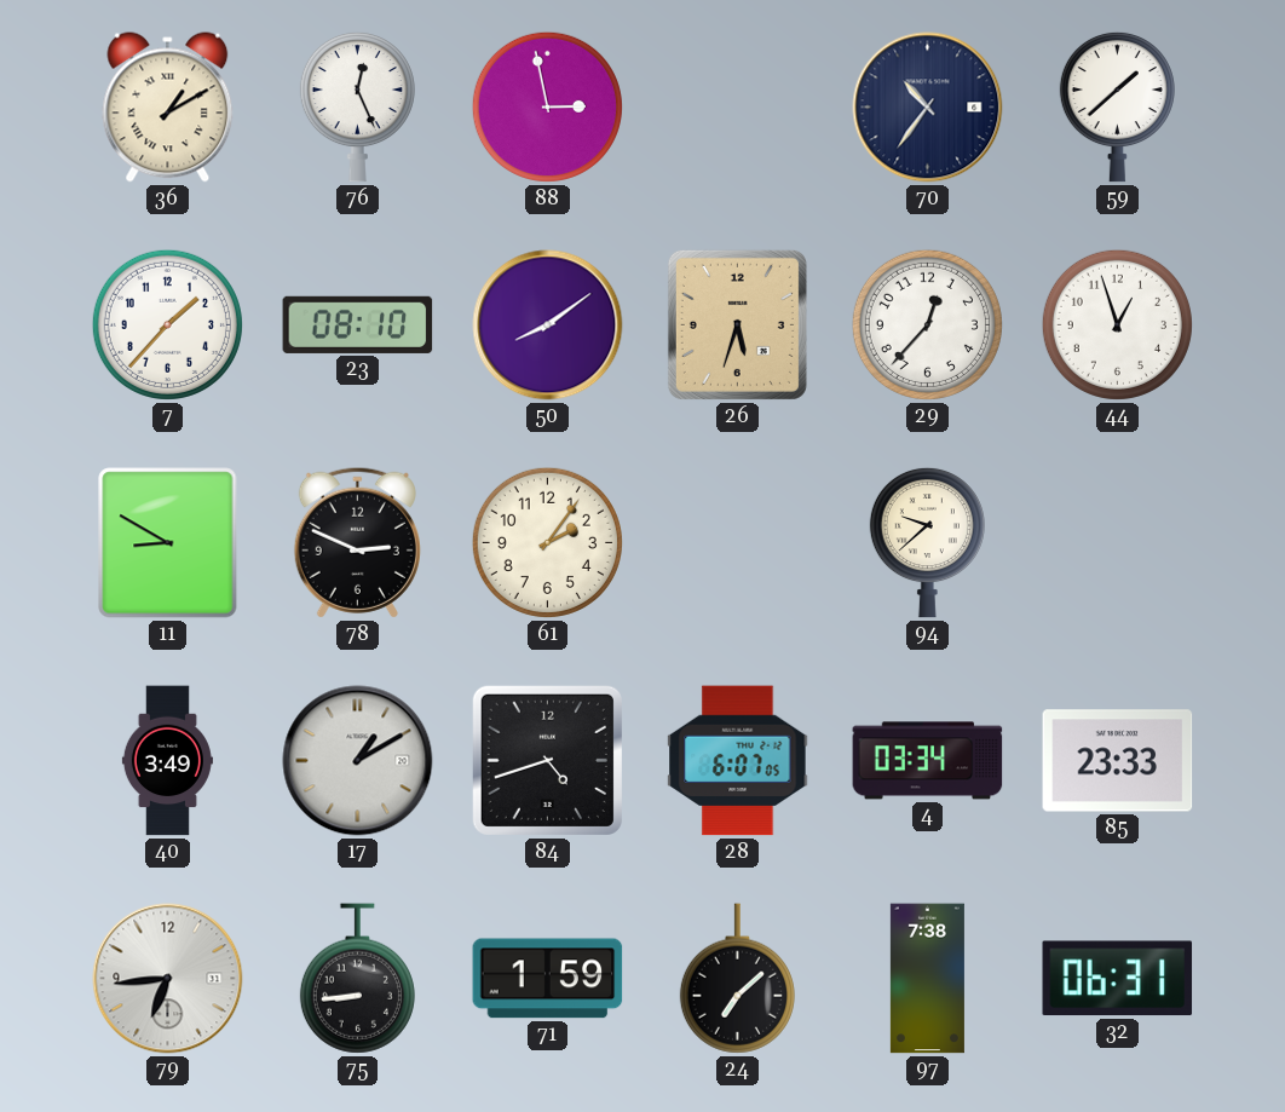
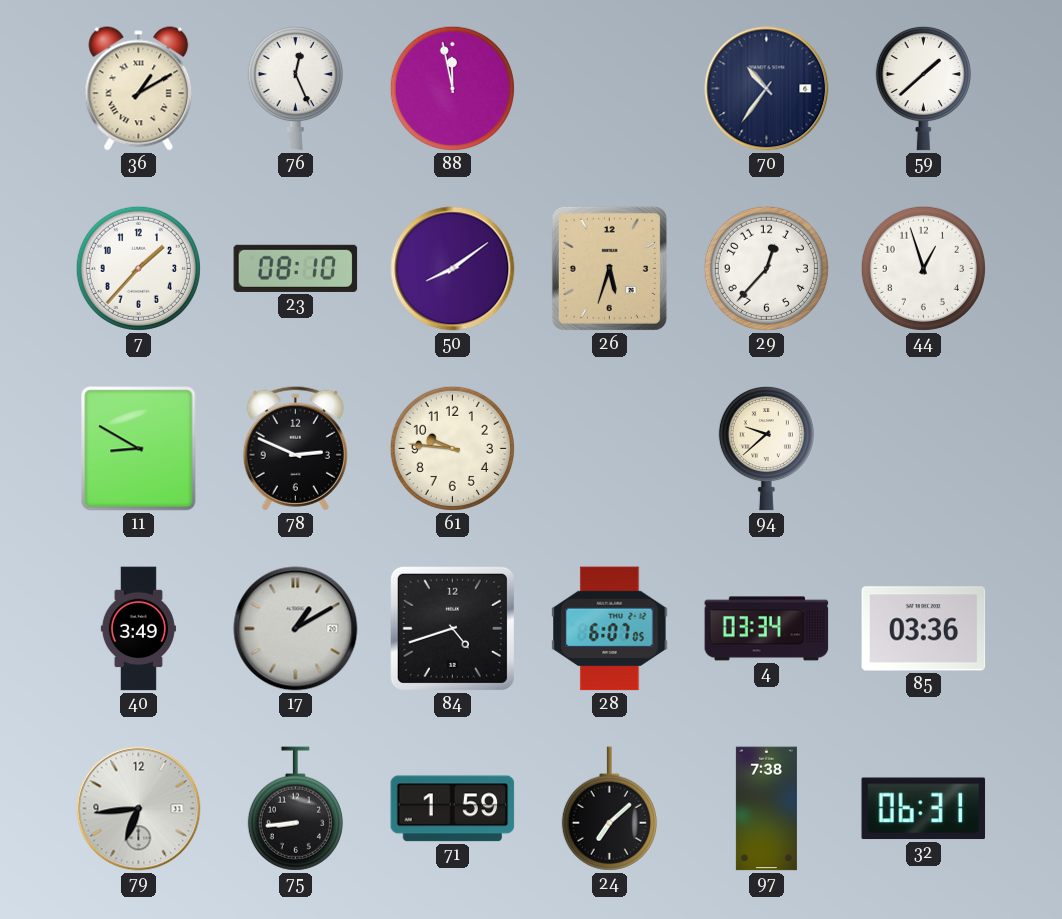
88: 2:58 -> 11:58 (452, 88)
61: 2:06 -> 9:46 (452, 448)
85: 23:33 -> 03:36 (924, 629)
